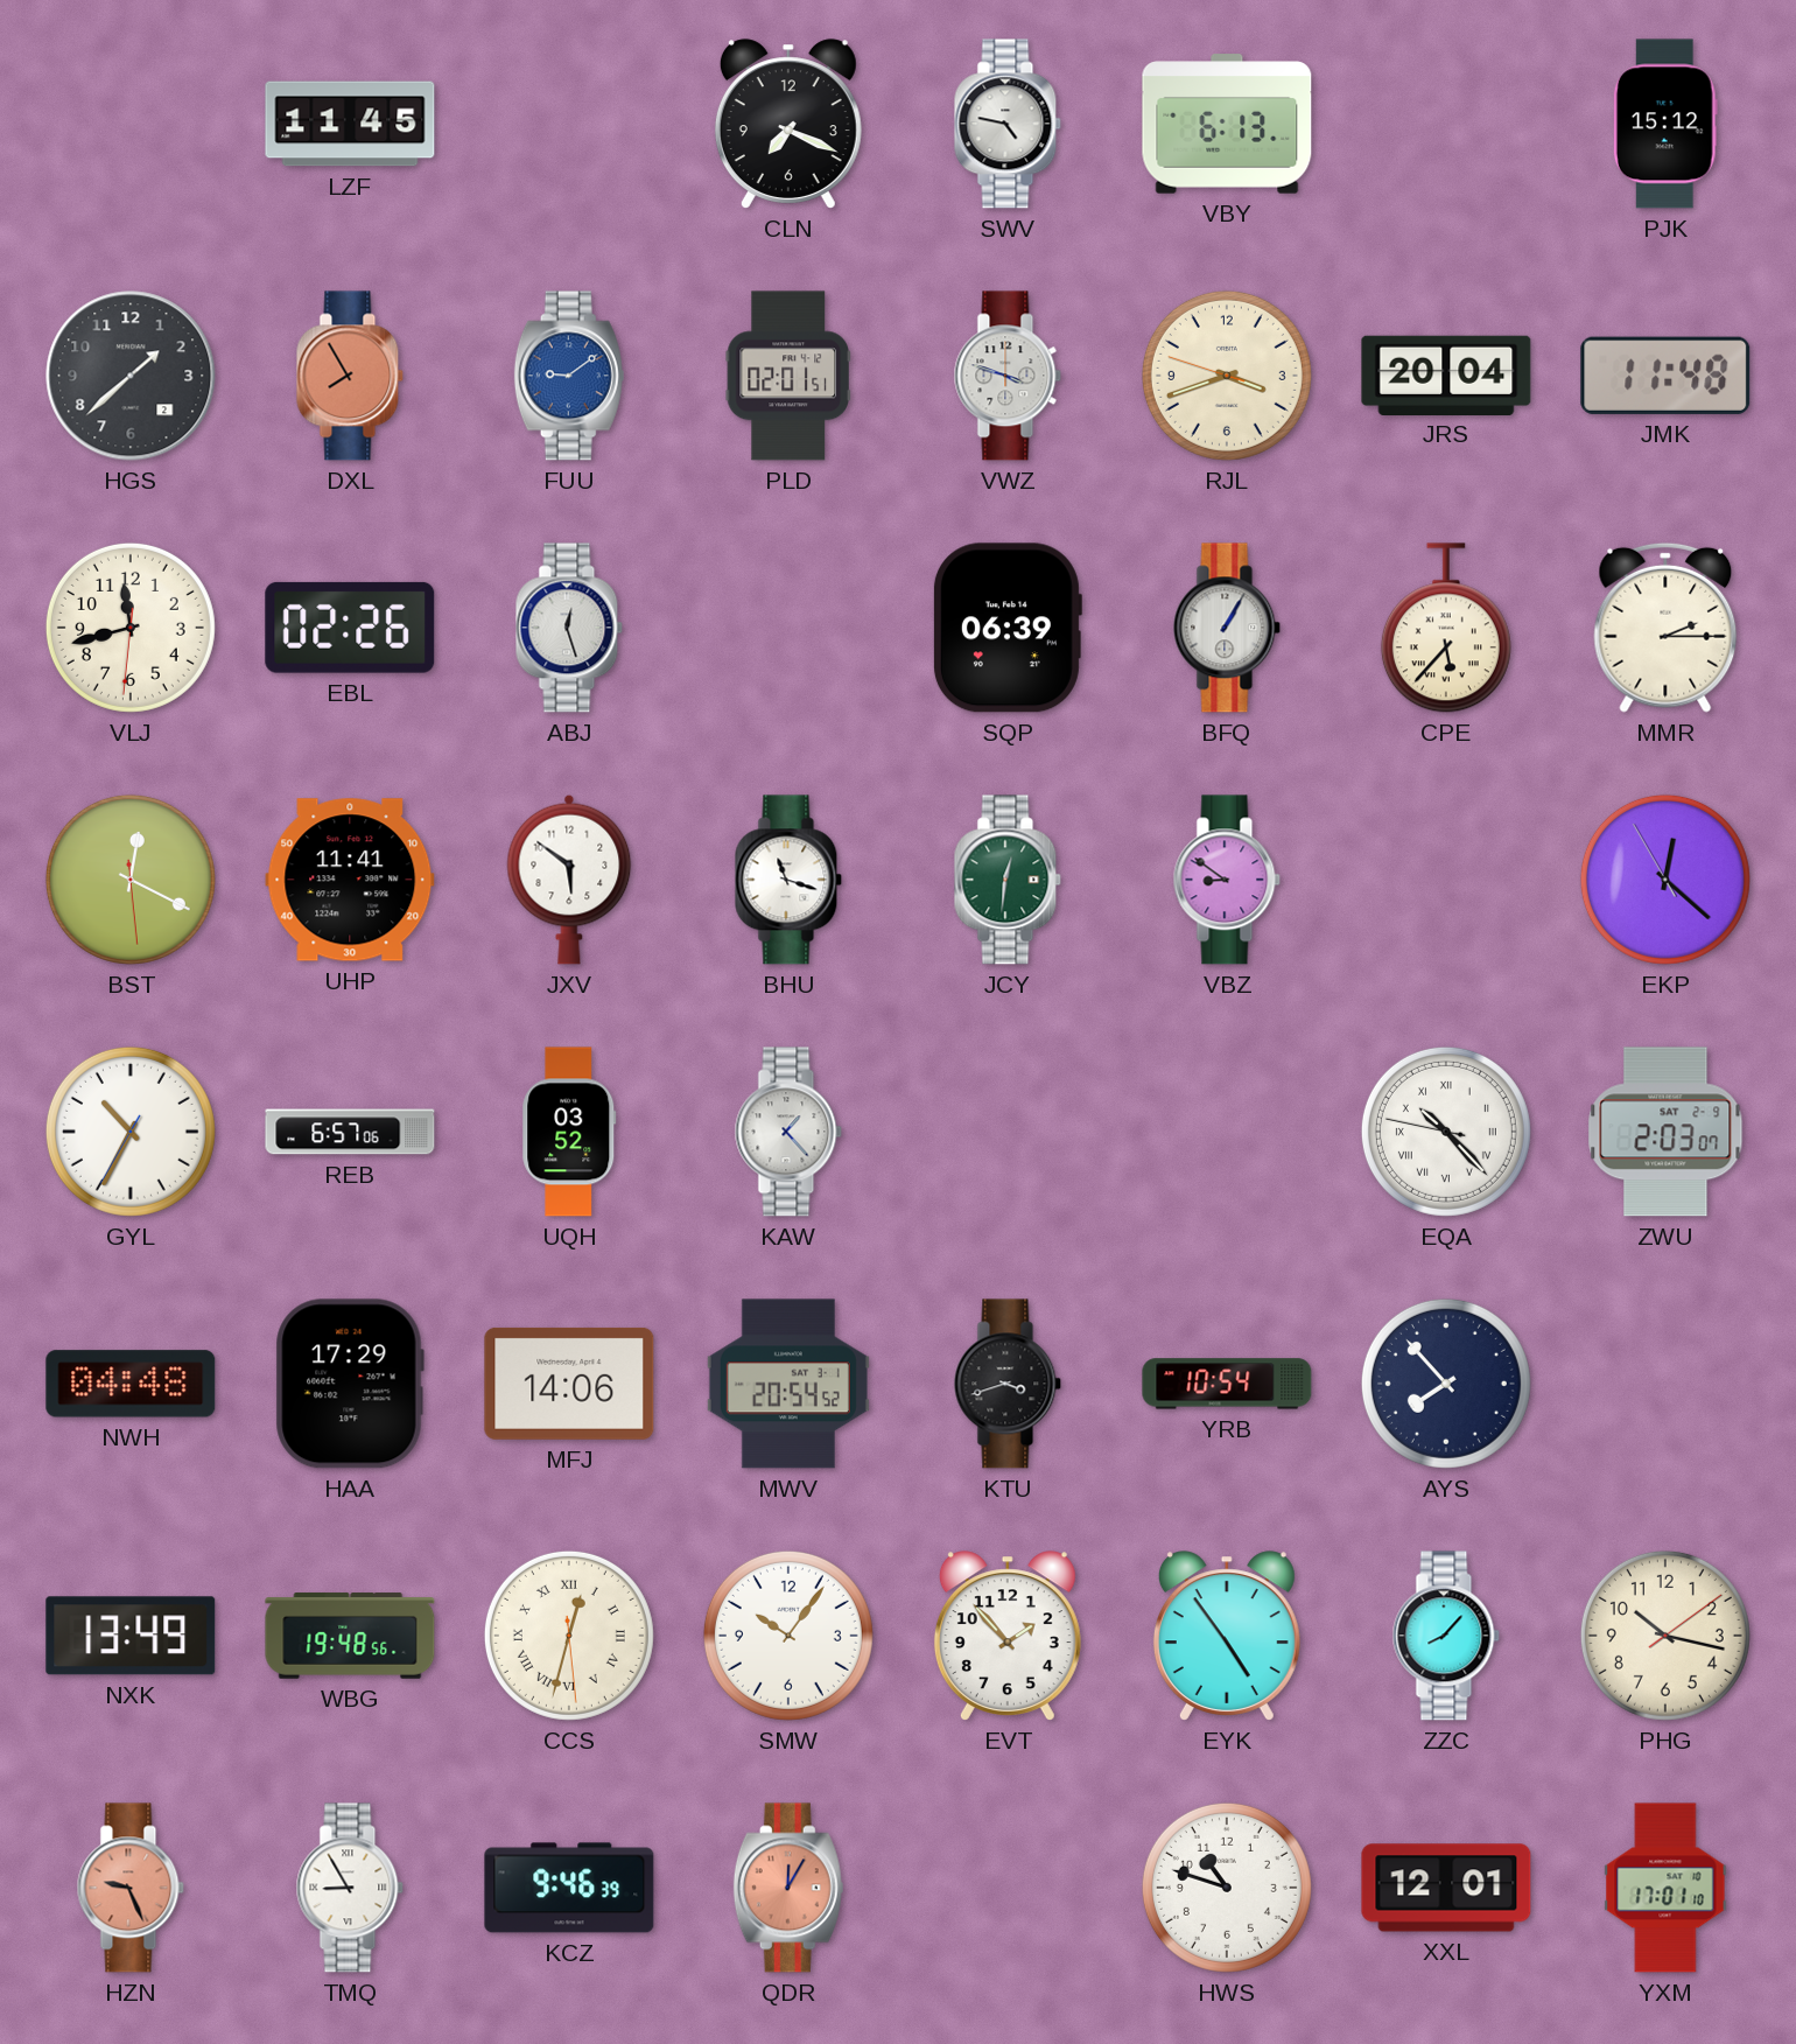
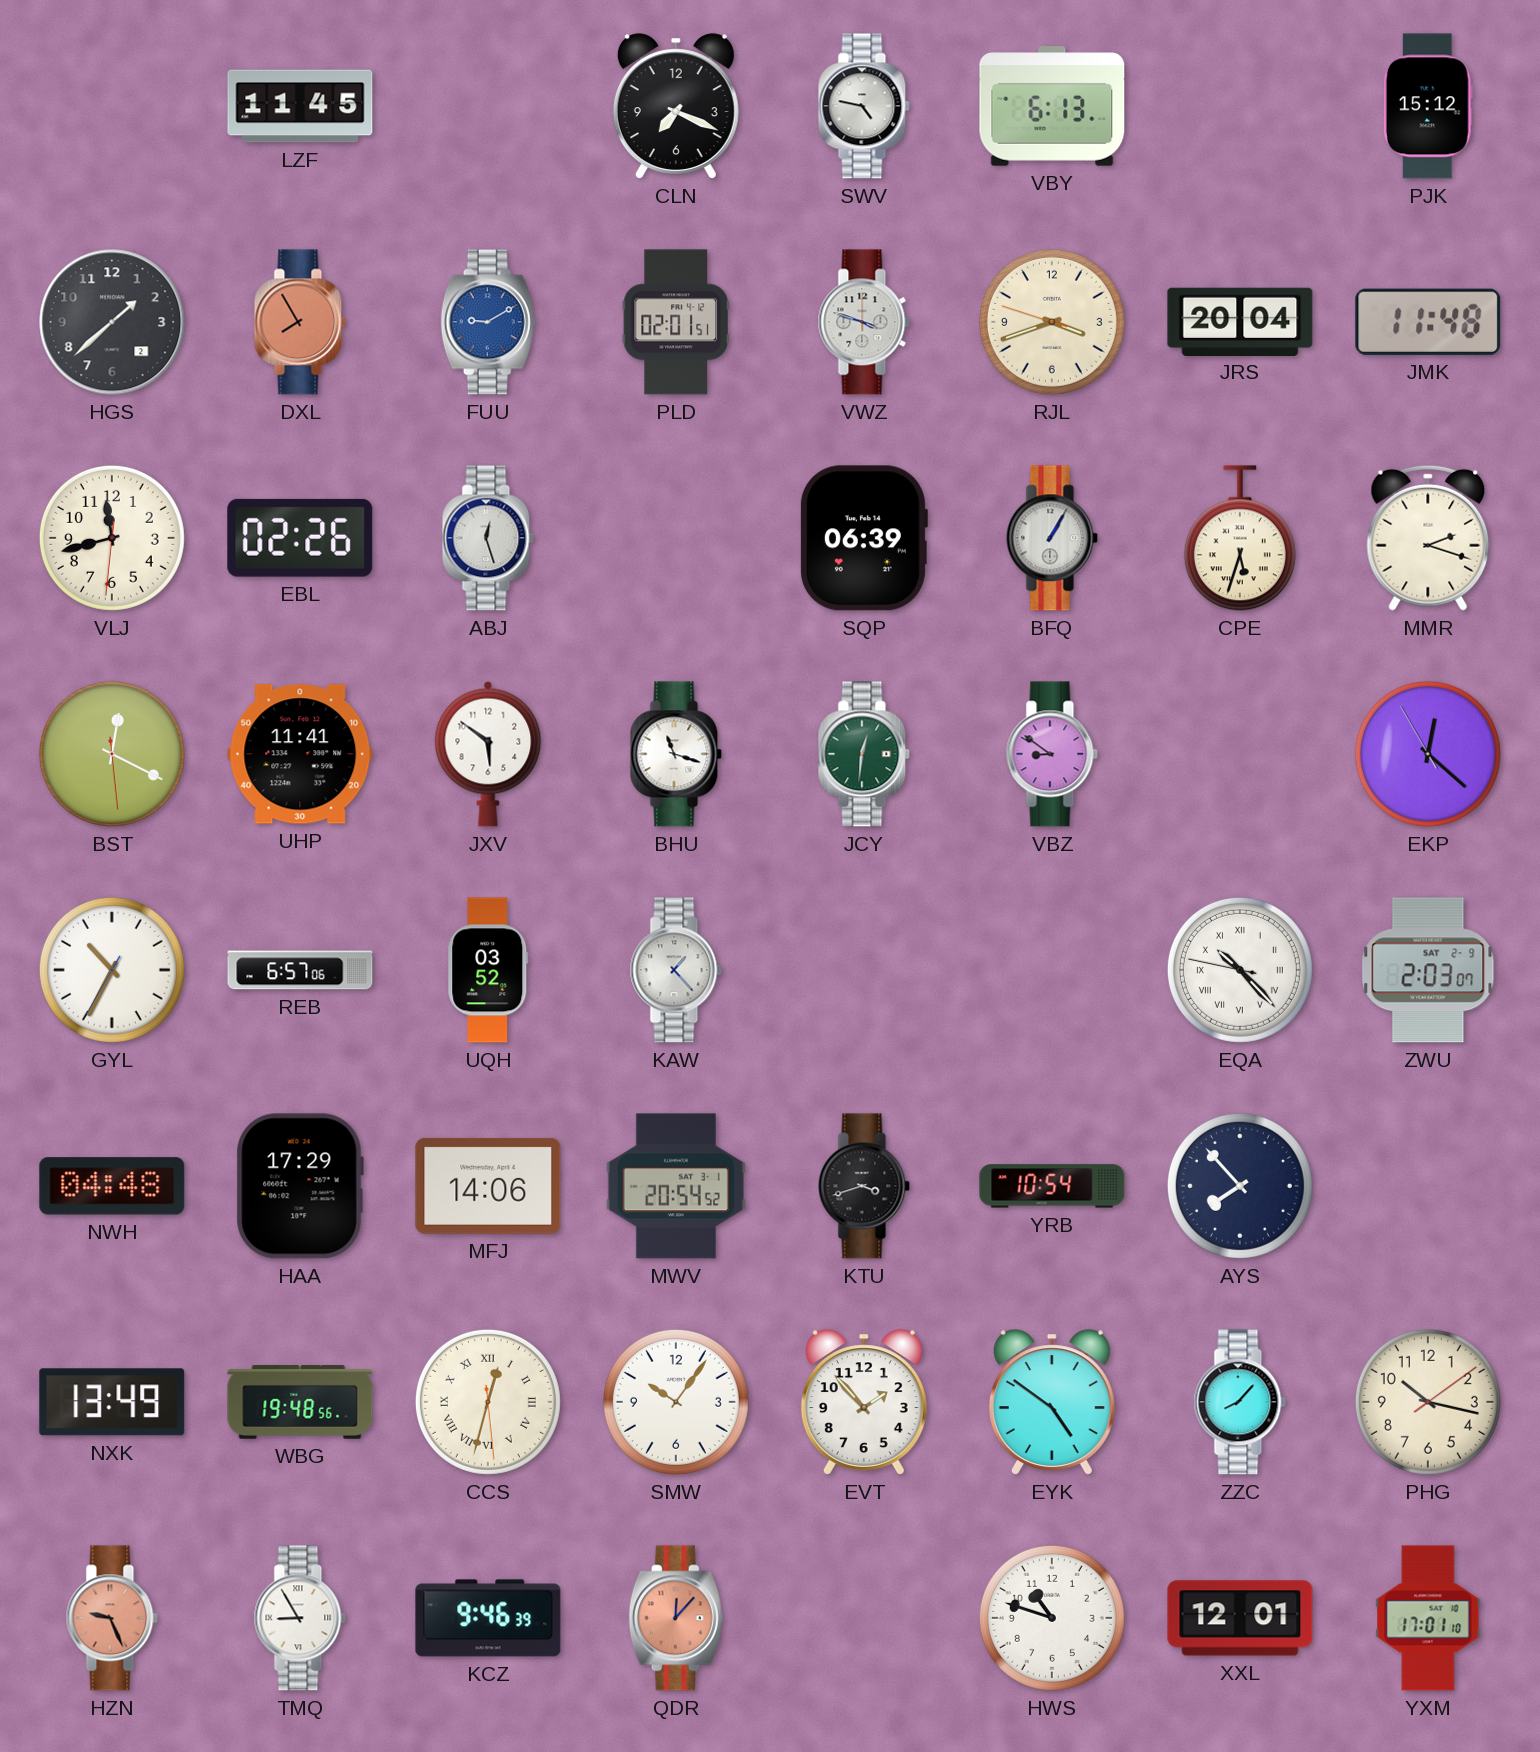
FUU: 9:09 -> 9:10 (488, 322)
CPE: 5:37 -> 5:33 (1240, 538)
MMR: 2:15 -> 2:18 (1428, 538)
EYK: 4:54 -> 4:51 (1052, 1402)
QDR: 12:05 -> 12:07 (676, 1618)
